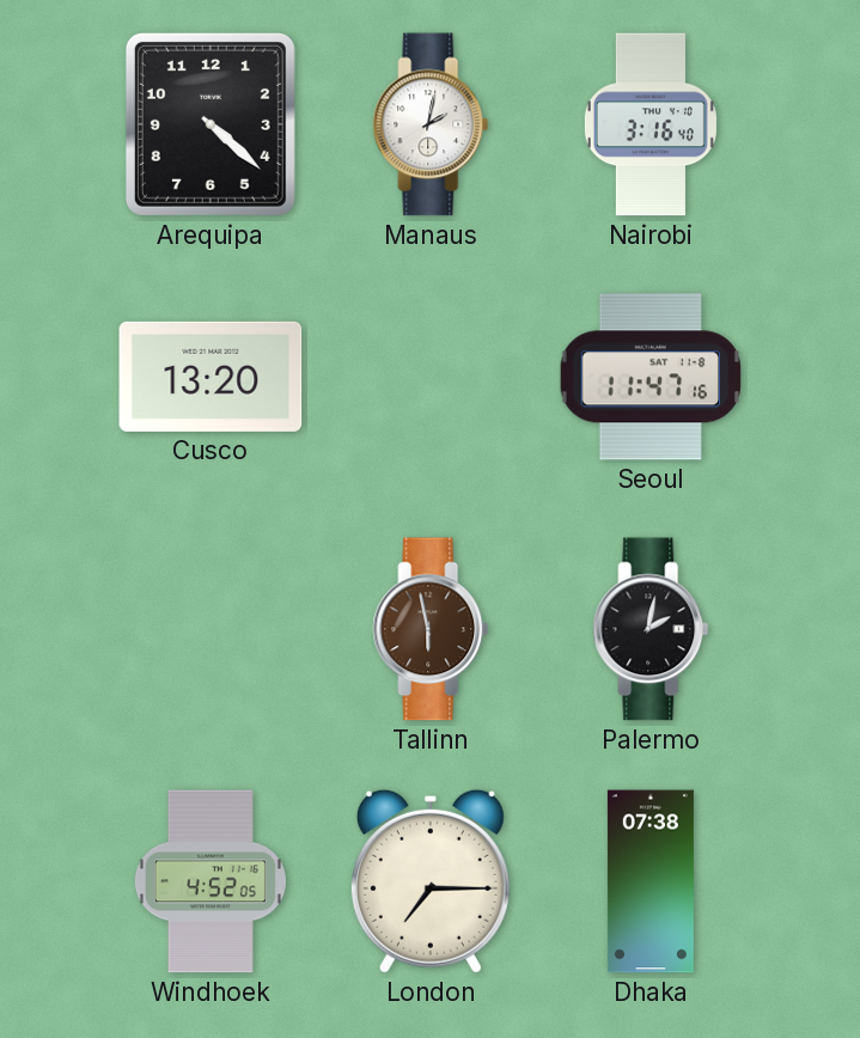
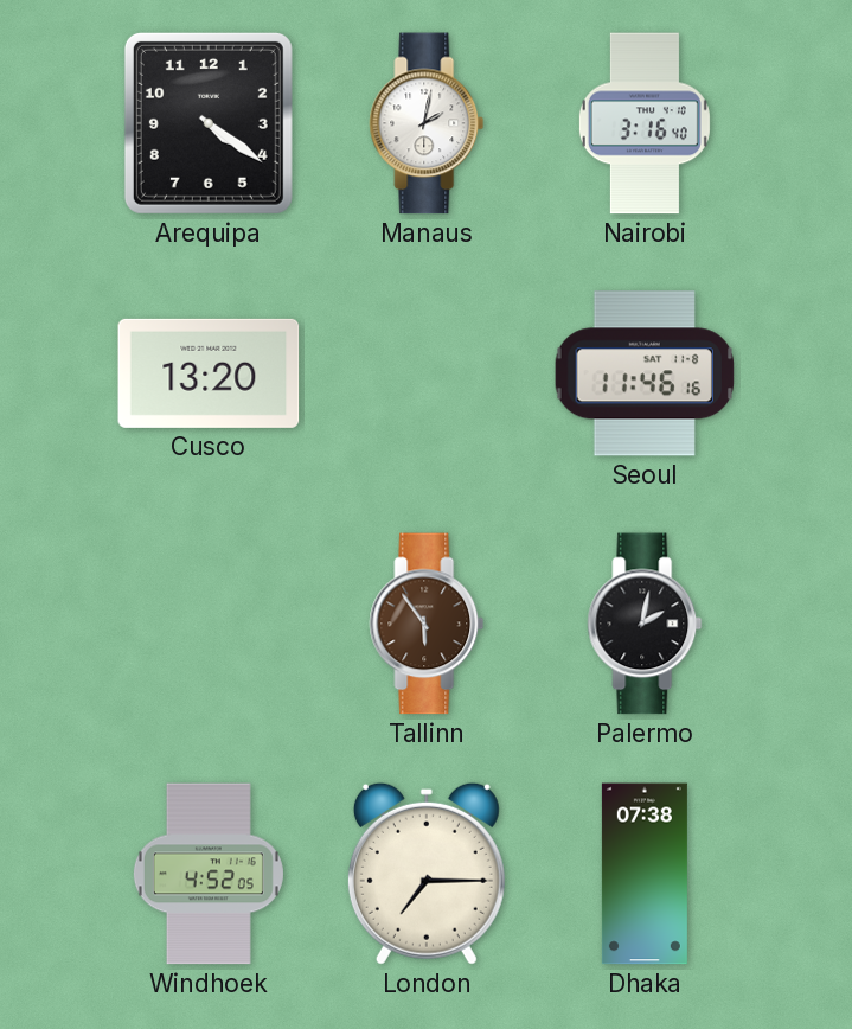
Arequipa: 4:22 -> 4:21 (209, 123)
Seoul: 11:47 -> 11:46 (645, 373)
Tallinn: 5:58 -> 5:54 (427, 624)
